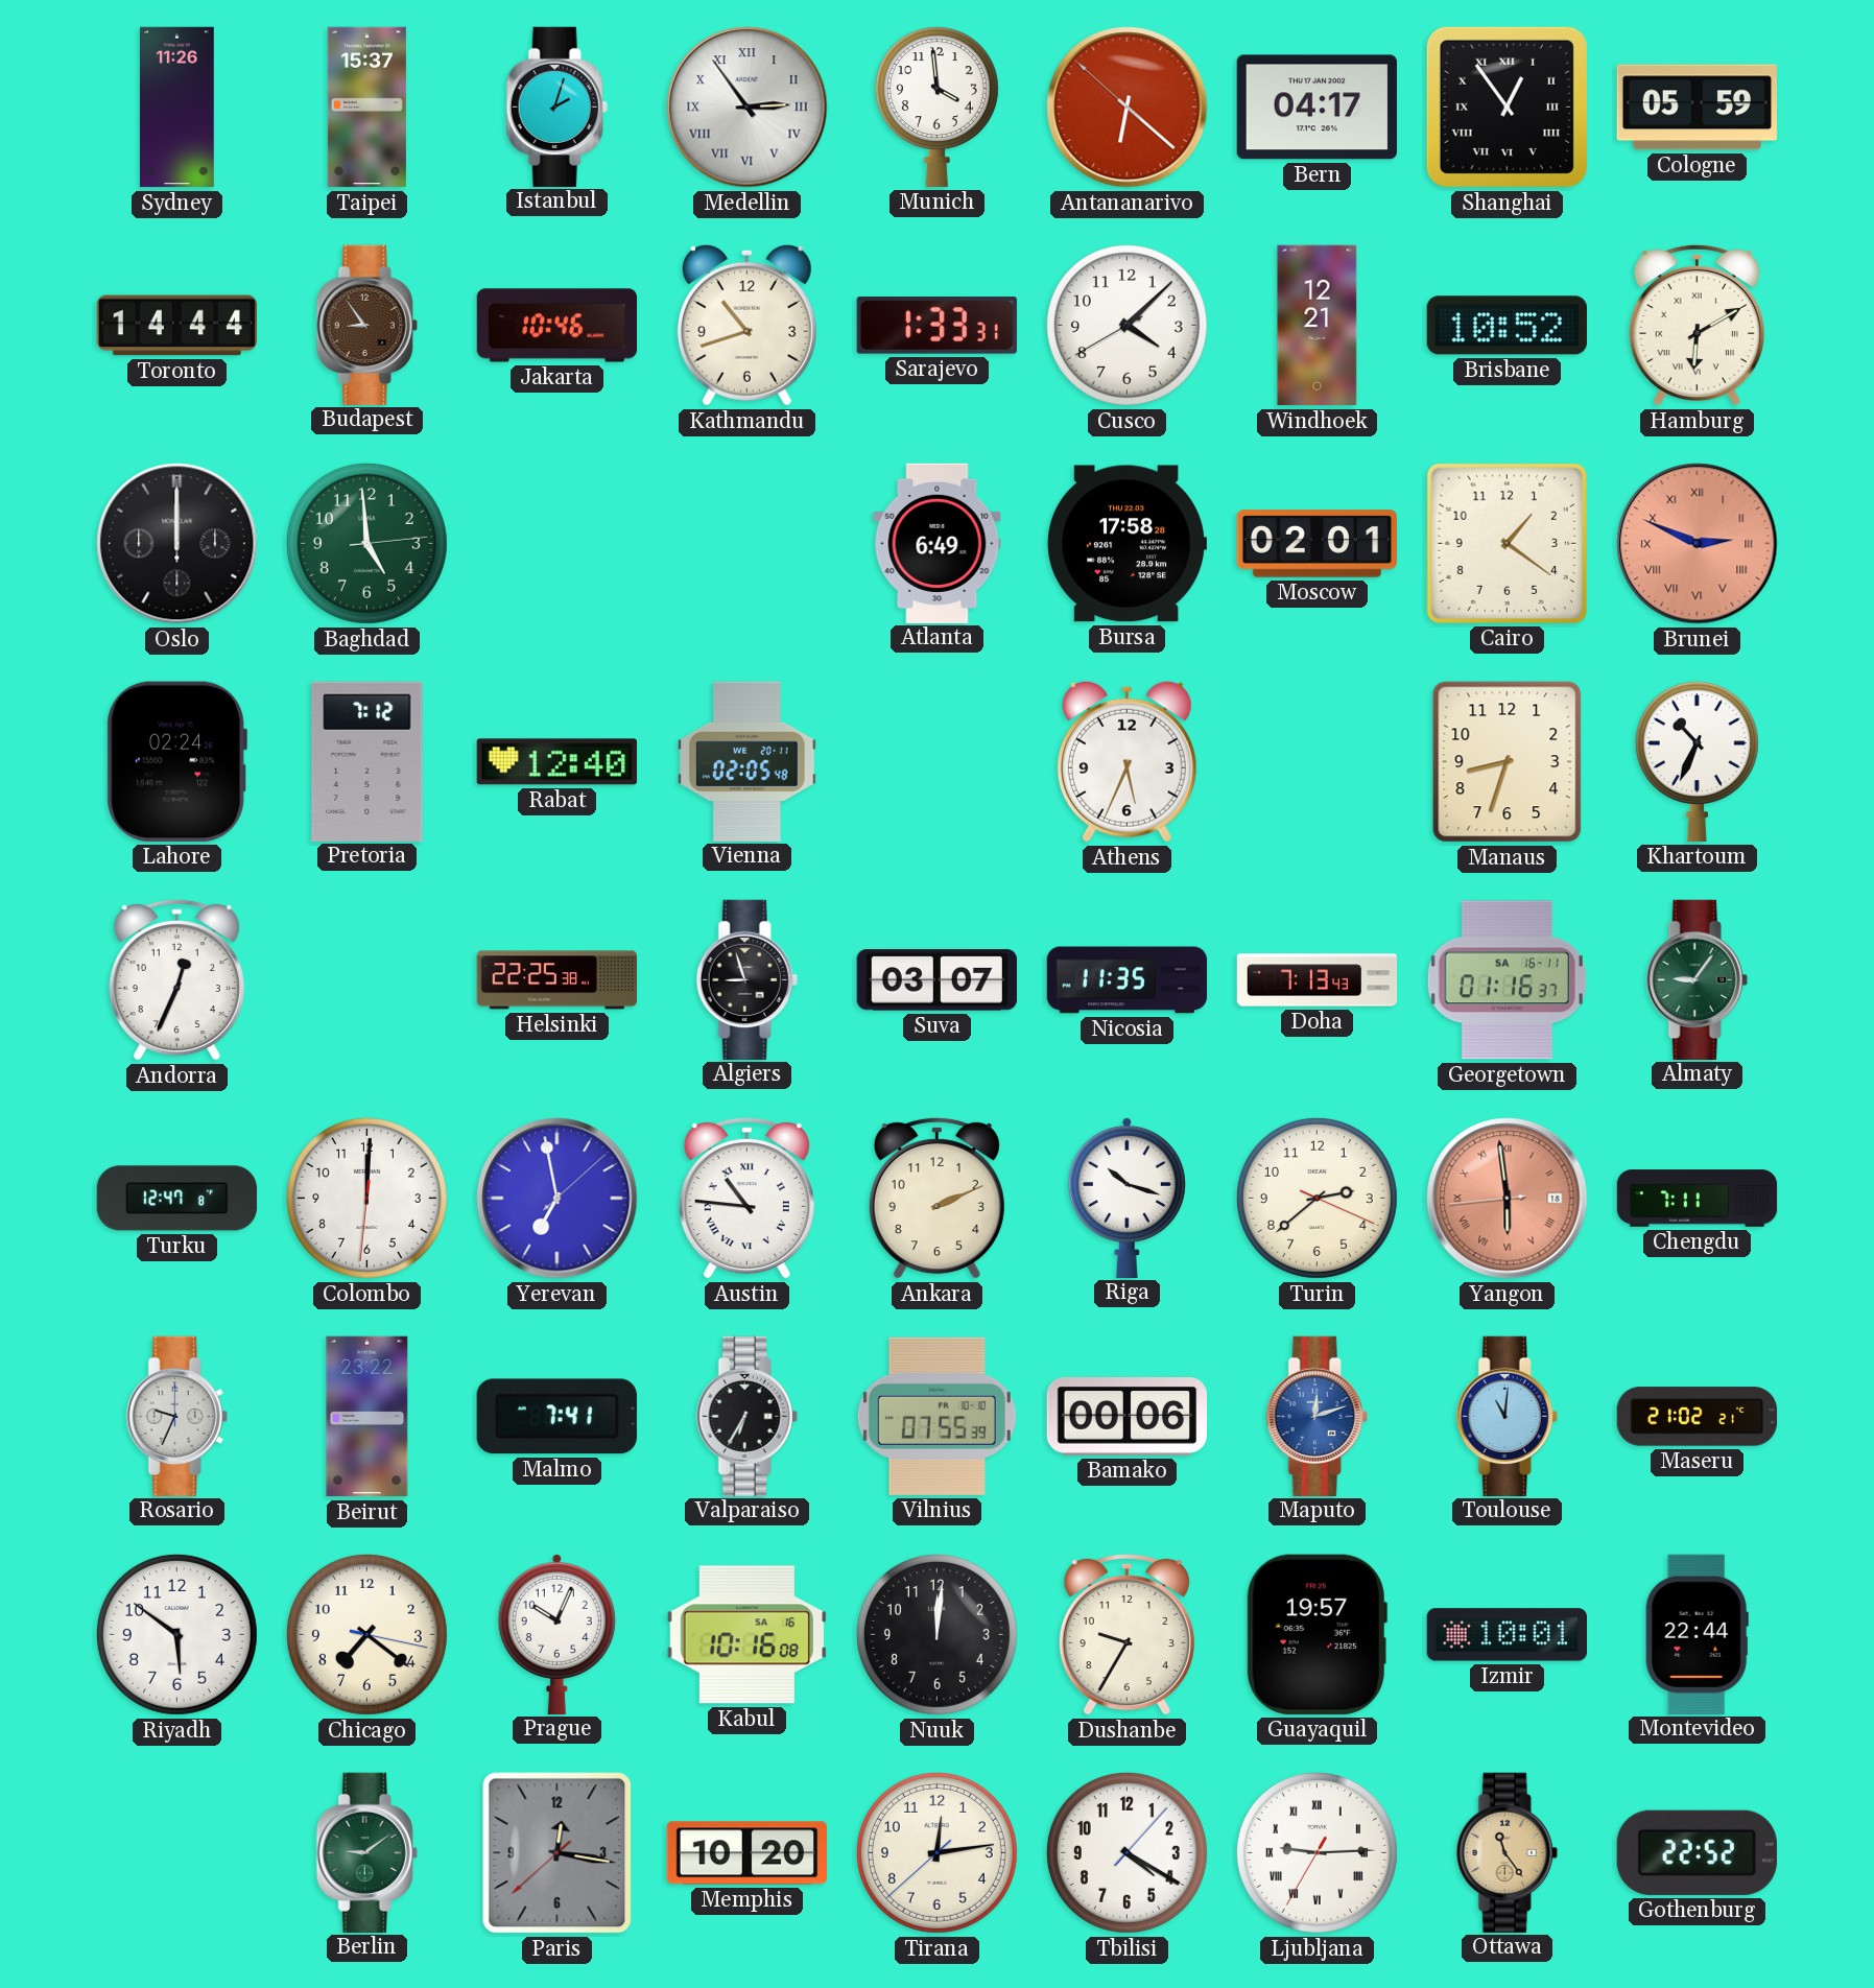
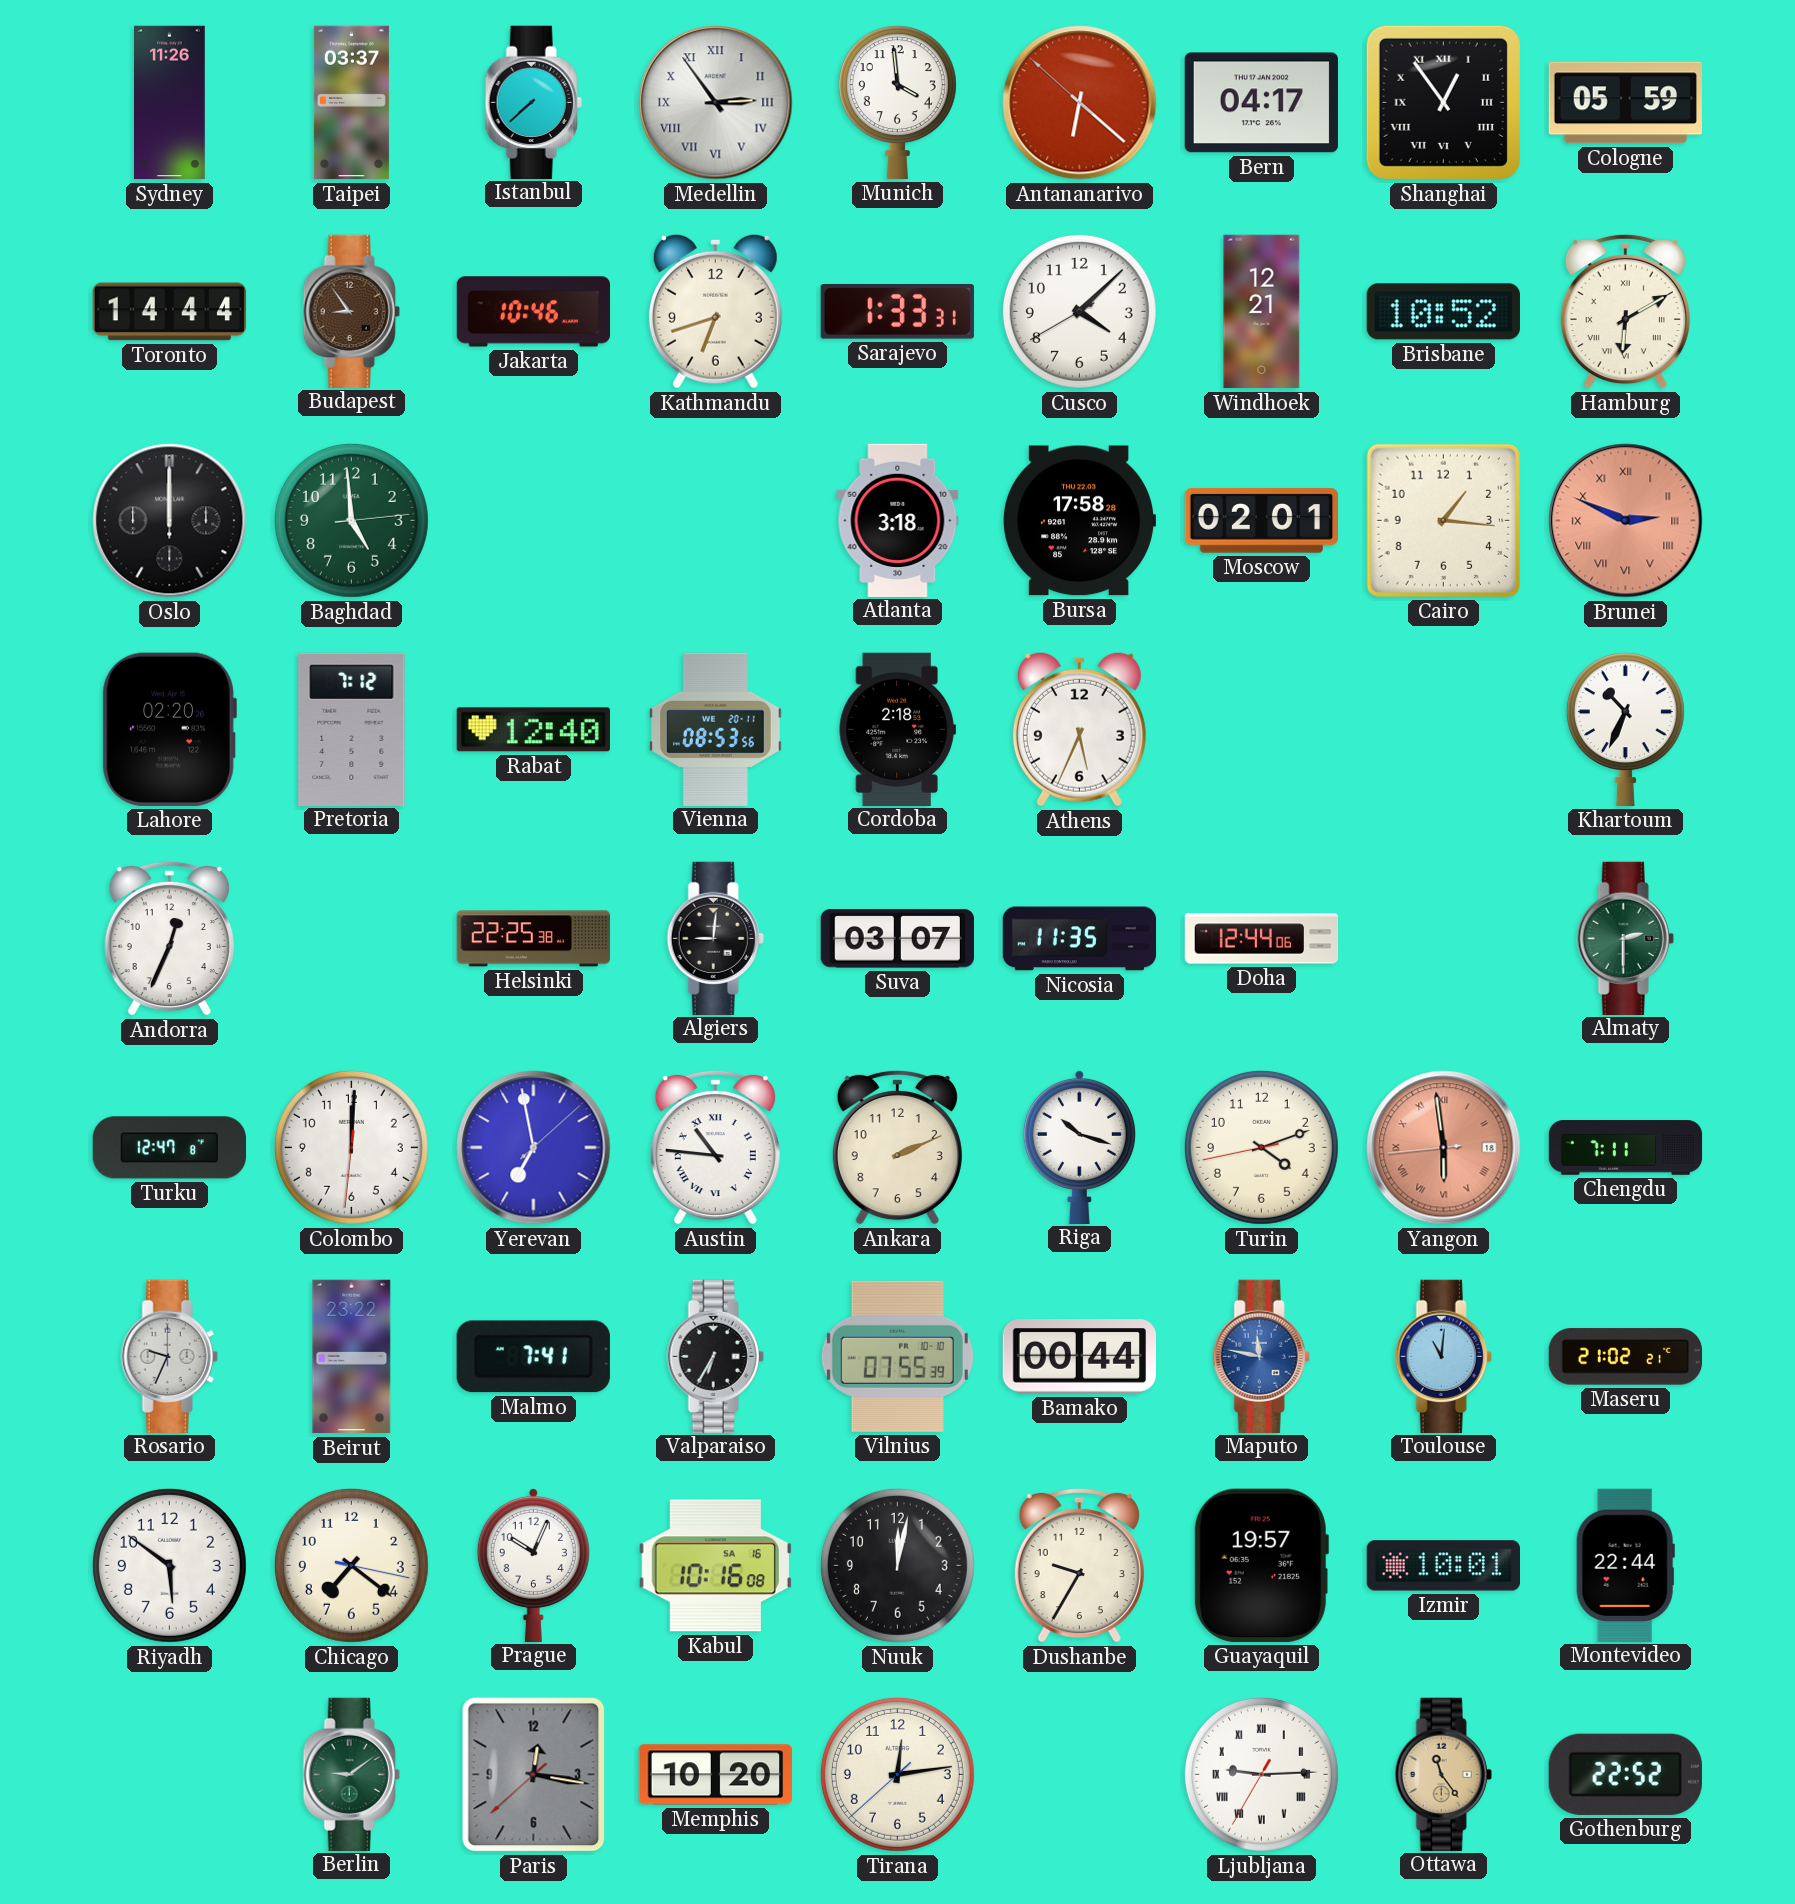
Taipei: 15:37 -> 03:37 (351, 103)
Istanbul: 2:03 -> 7:38 (533, 102)
Kathmandu: 10:42 -> 6:42 (715, 311)
Atlanta: 6:49 -> 3:18 (898, 520)
Cairo: 1:21 -> 1:16 (1443, 520)
Lahore: 02:24 -> 02:20 (169, 729)
Vienna: 02:05 -> 08:53 (715, 729)
Cordoba: none -> 2:18 (897, 729)
Manaus: 8:33 -> none (1508, 762)
Algiers: 8:57 -> 9:01 (715, 938)
Doha: 7:13 -> 12:44 (1262, 939)
Georgetown: 01:16 -> none (1507, 980)
Almaty: 9:06 -> 2:30 (1625, 938)
Turin: 2:38 -> 4:11 (1261, 1147)
Bamako: 00:06 -> 00:44 (1079, 1357)
Maputo: 12:12 -> 11:47 (1261, 1356)
Nuuk: 12:01 -> 12:02 (897, 1565)
Tbilisi: 4:20 -> none (1126, 1852)
